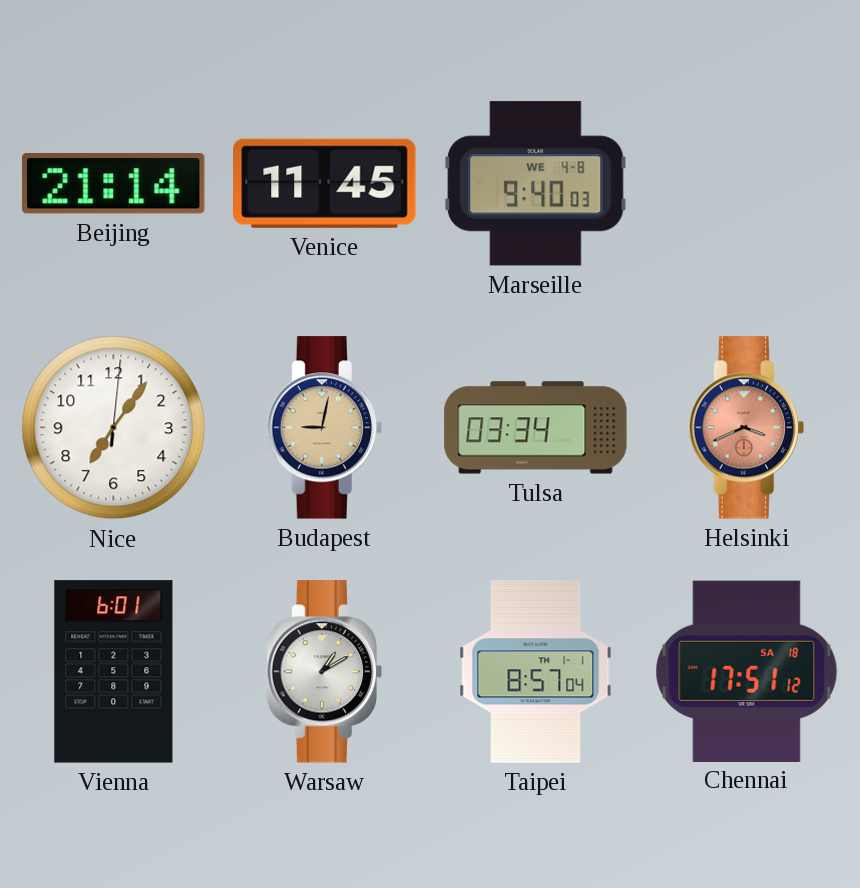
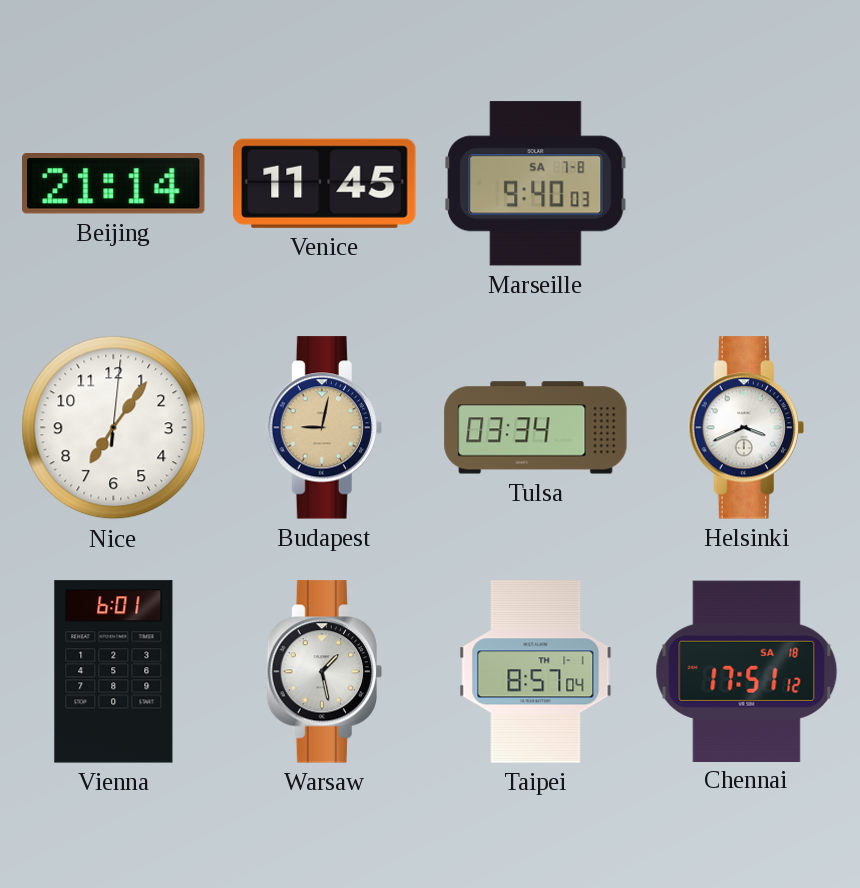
Marseille date: WE 4-8 -> SA 7-8 (536, 184)
Helsinki dial: salmon -> white (746, 428)
Warsaw: 1:10 -> 1:28 (324, 672)
